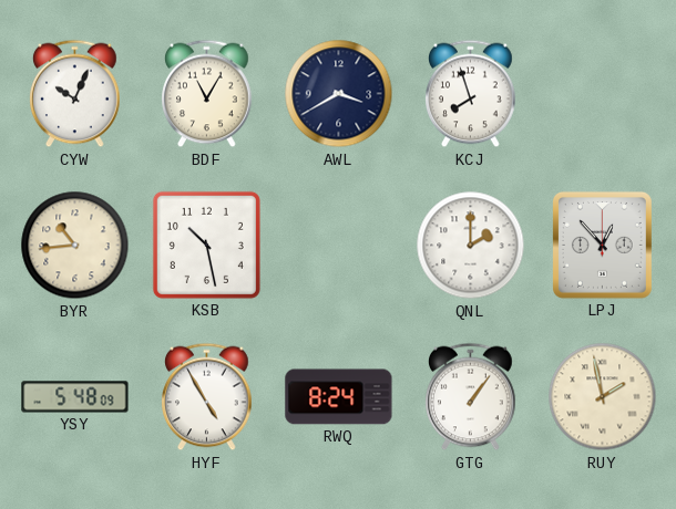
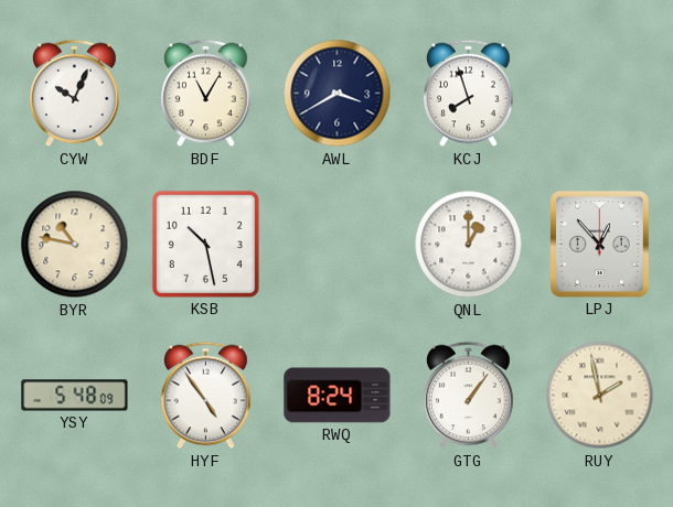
BYR: 10:44 -> 10:47 (75, 245)
QNL: 2:00 -> 1:00 (469, 245)
HYF: 4:55 -> 4:54 (206, 396)
